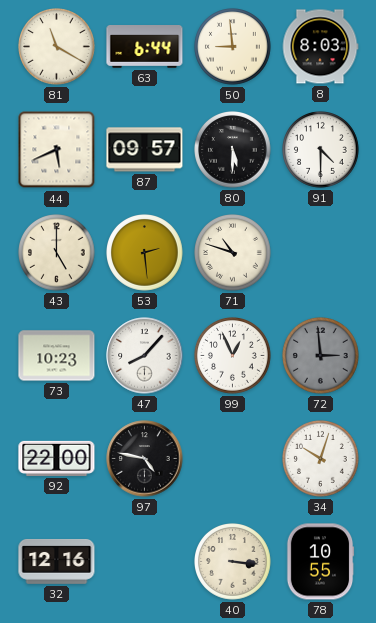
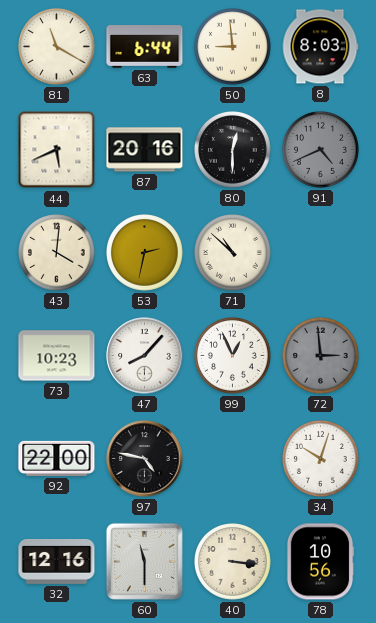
87: 09:57 -> 20:16 (145, 150)
80: 5:30 -> 12:30 (233, 150)
91: 4:30 -> 4:41 (321, 150)
91 dial: white -> grey (321, 150)
43: 5:00 -> 4:01 (57, 253)
53: 2:29 -> 2:32 (145, 253)
71: 10:48 -> 10:52 (233, 253)
60: none -> 11:30 (144, 561)
78: 10:55 -> 10:56 (320, 562)
